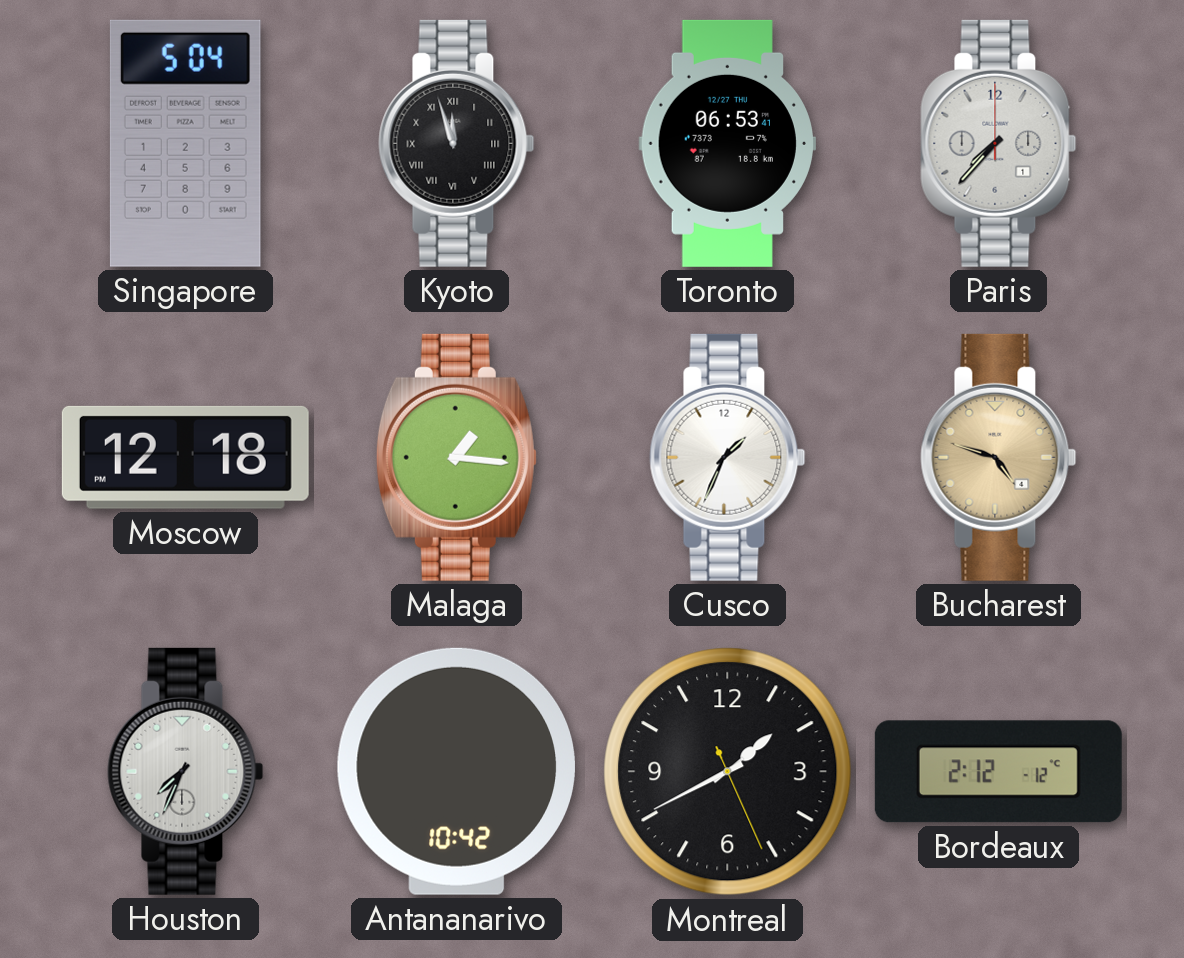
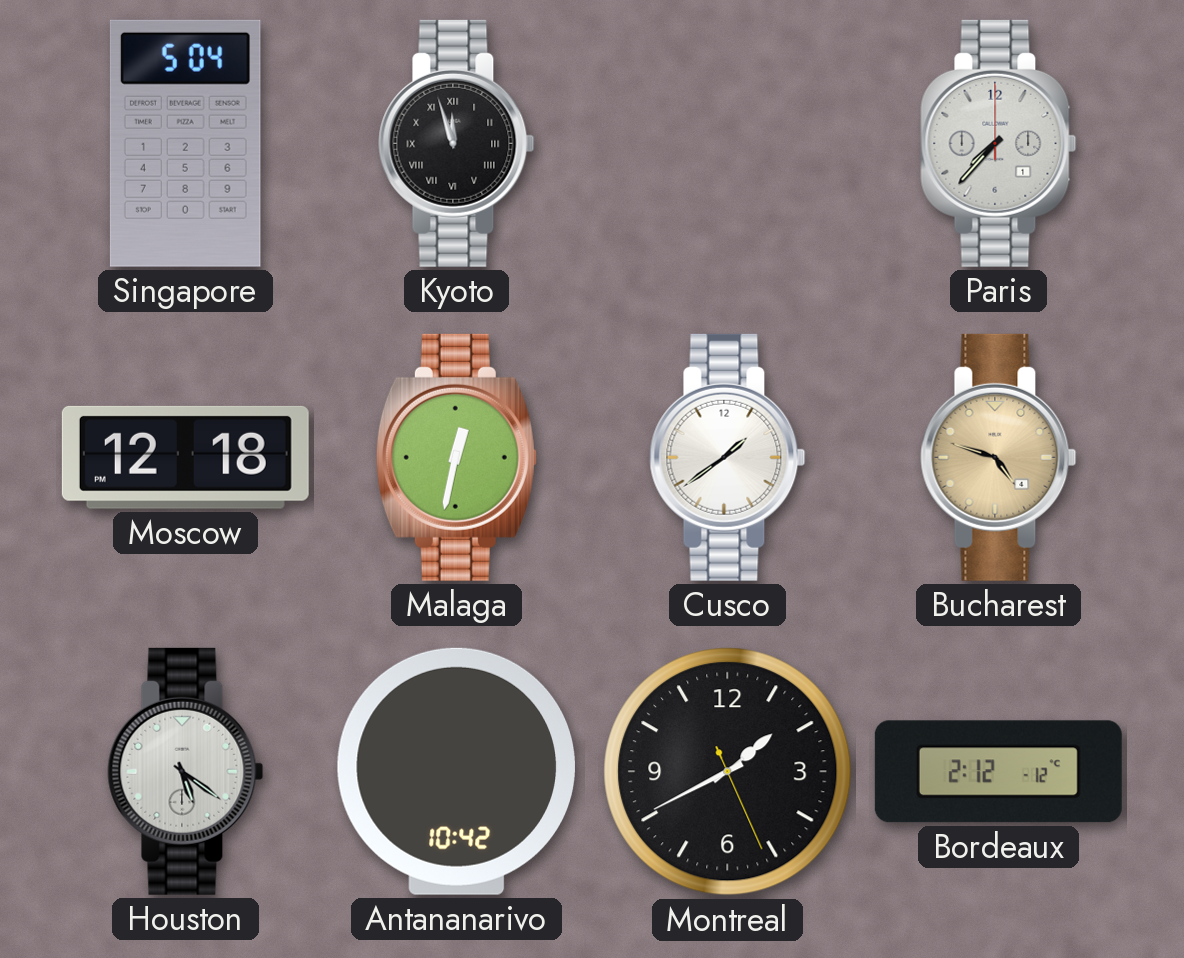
Toronto: 06:53 -> none (727, 143)
Malaga: 1:16 -> 12:32 (456, 457)
Cusco: 1:34 -> 1:39 (728, 457)
Houston: 7:34 -> 5:21 (186, 771)
